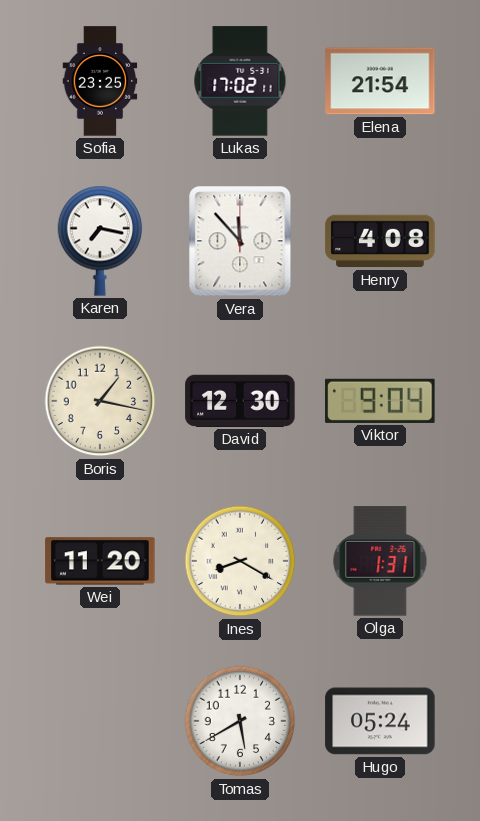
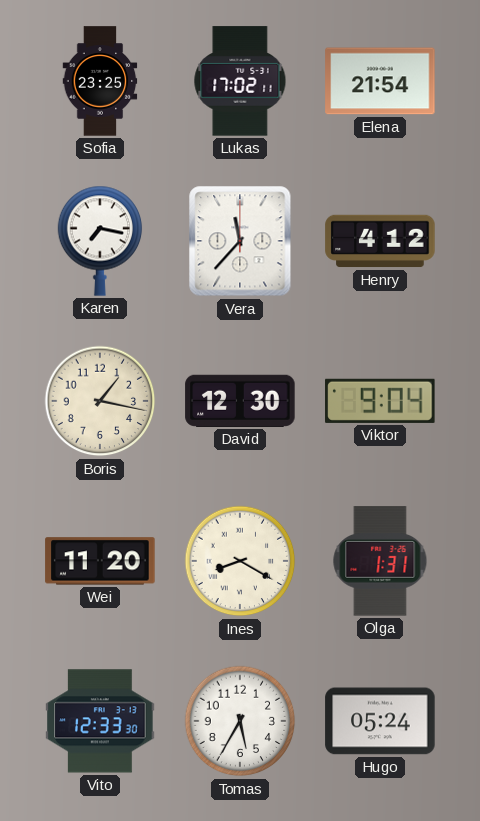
Vera: 11:53 -> 11:37 (240, 241)
Henry: 4:08 -> 4:12 (380, 241)
Vito: none -> 12:33 (100, 721)
Tomas: 5:40 -> 5:35 (240, 721)
